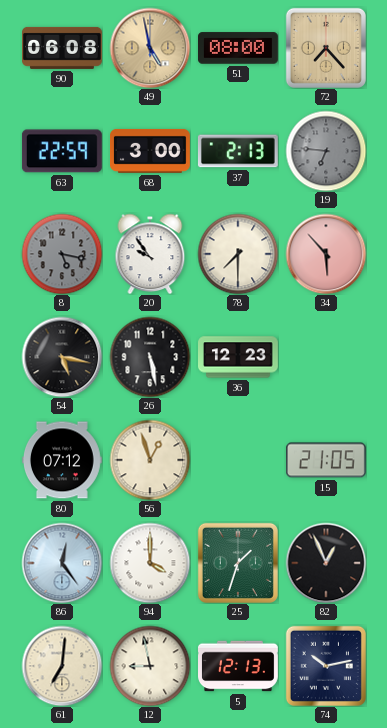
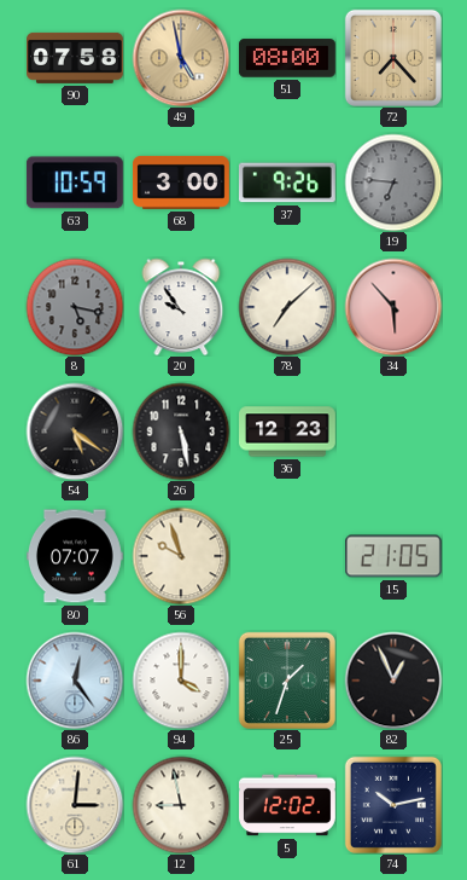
90: 06:08 -> 07:58 (76, 58)
63: 22:59 -> 10:59 (75, 183)
37: 2:13 -> 9:26 (287, 183)
78: 7:30 -> 7:08 (287, 307)
54: 5:17 -> 5:21 (75, 432)
80: 07:12 -> 07:07 (75, 556)
56: 12:57 -> 9:57 (181, 556)
61: 7:01 -> 3:01 (75, 805)
5: 12:13 -> 12:02 (288, 805)
